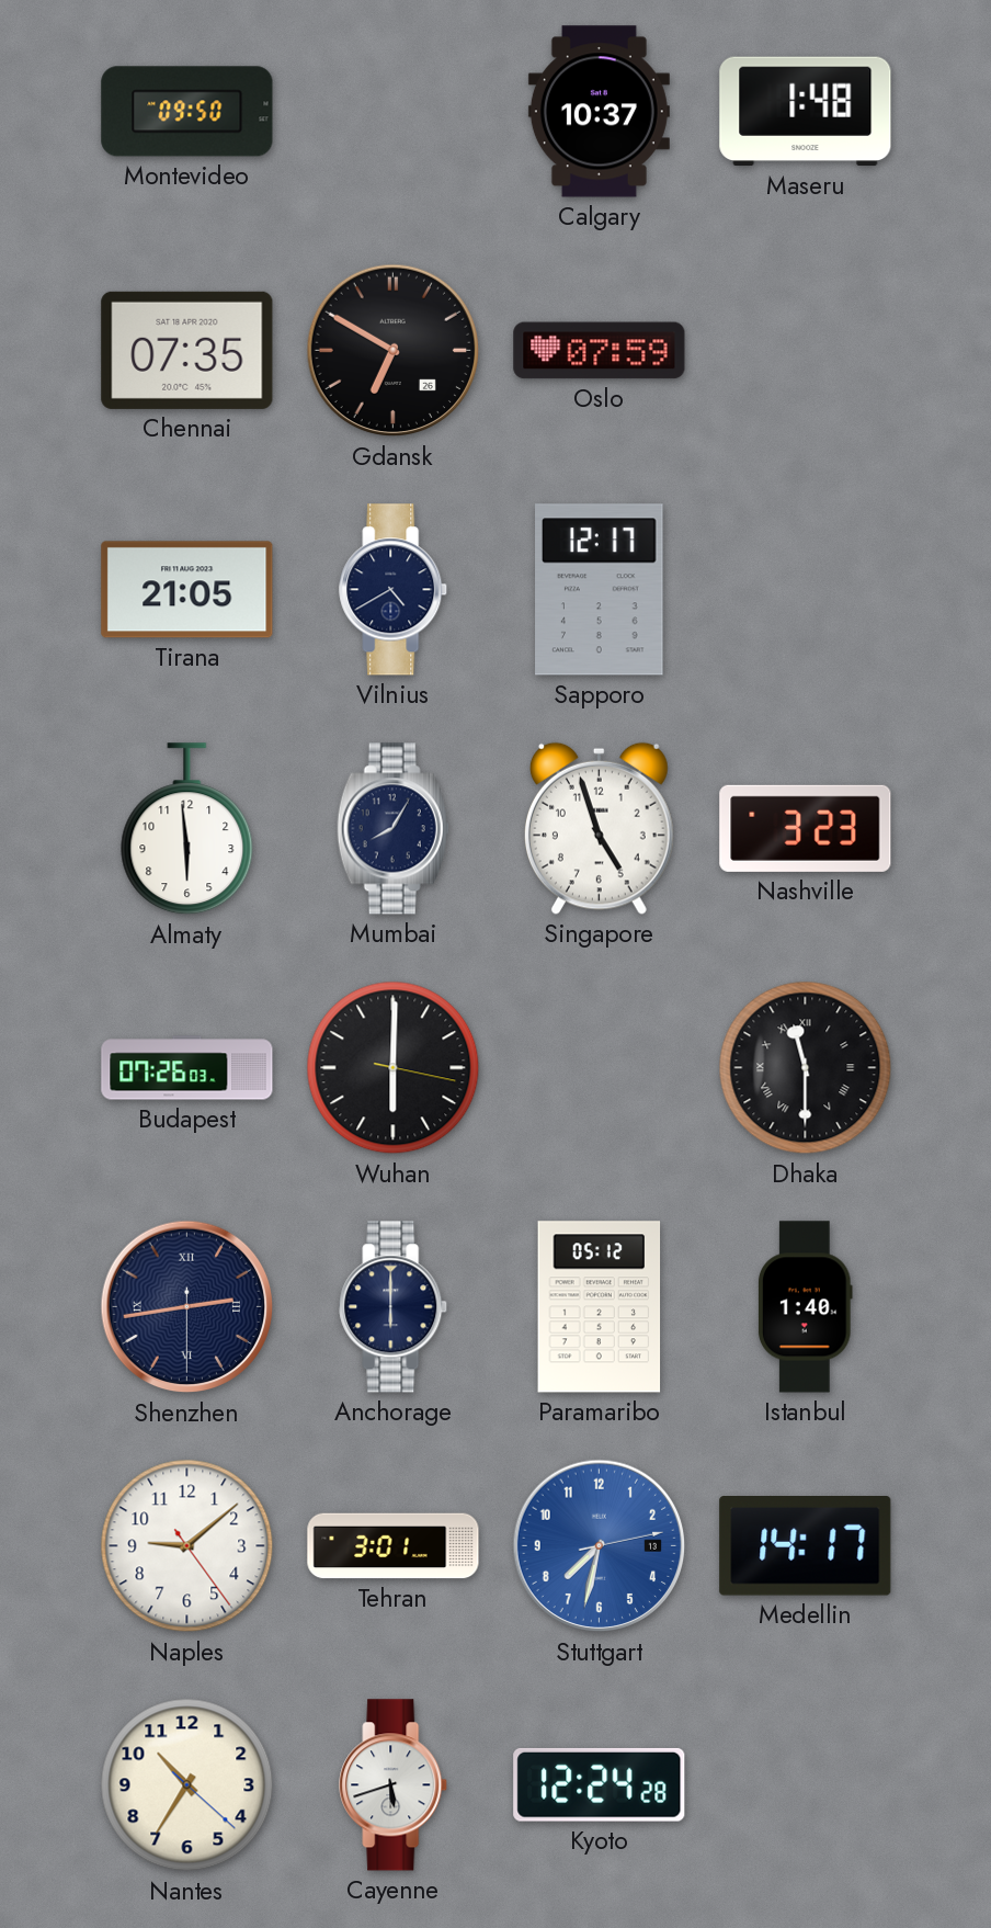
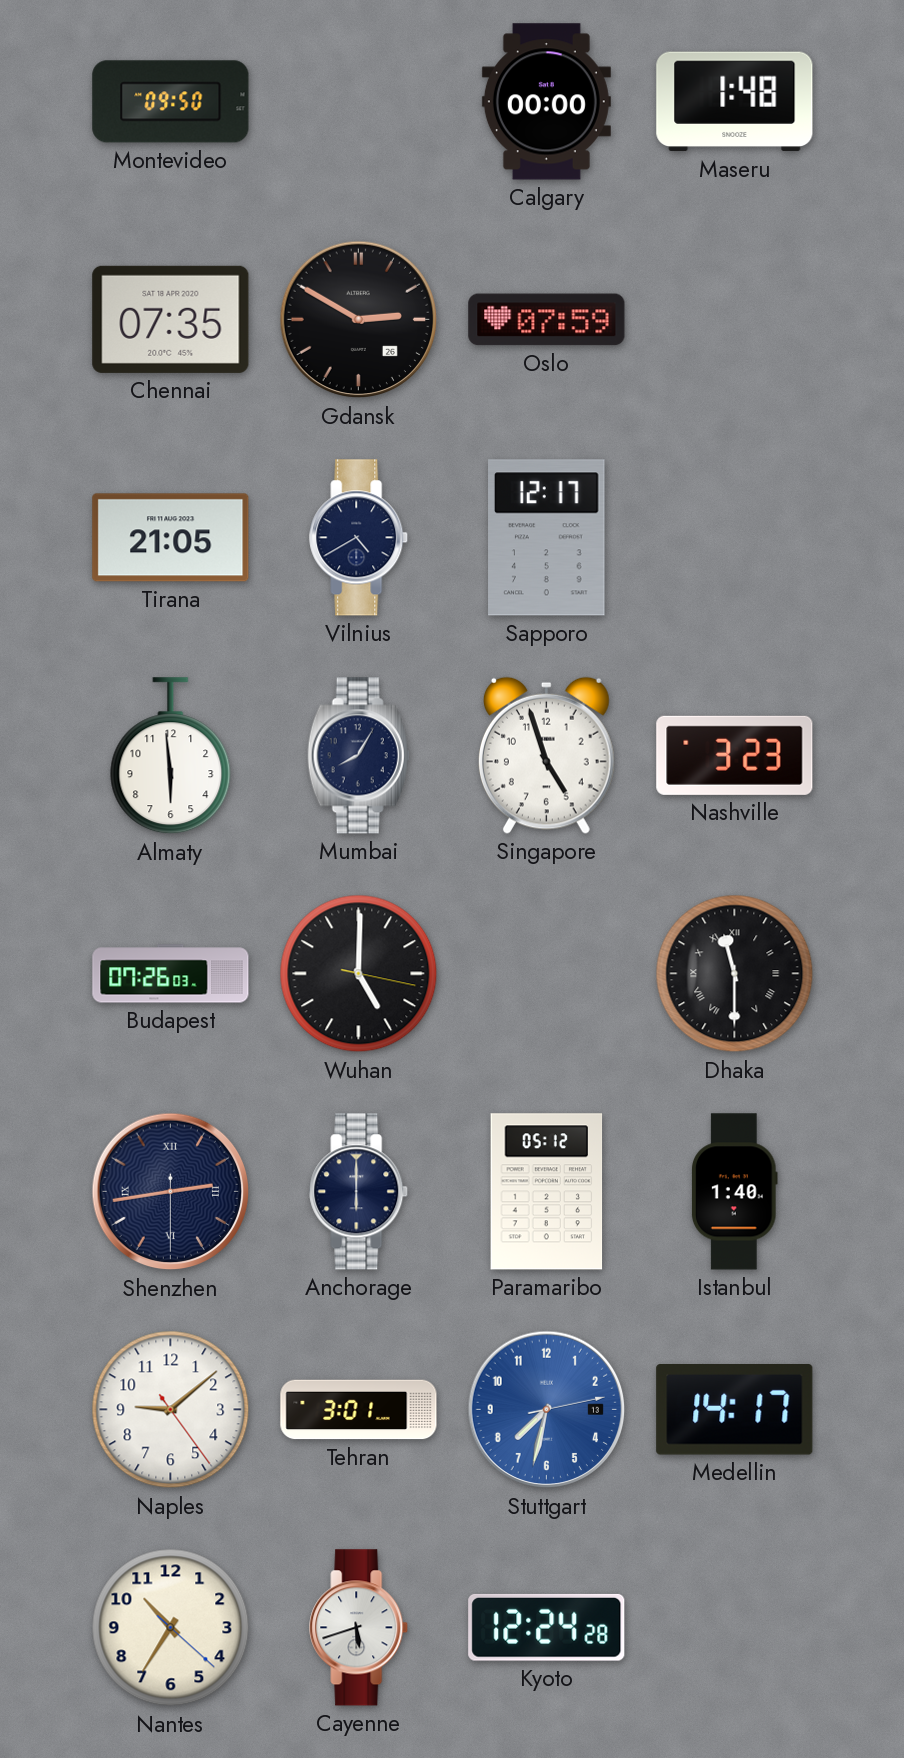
Calgary: 10:37 -> 00:00 (546, 102)
Gdansk: 6:50 -> 2:50 (359, 320)
Wuhan: 6:00 -> 5:00 (359, 974)
